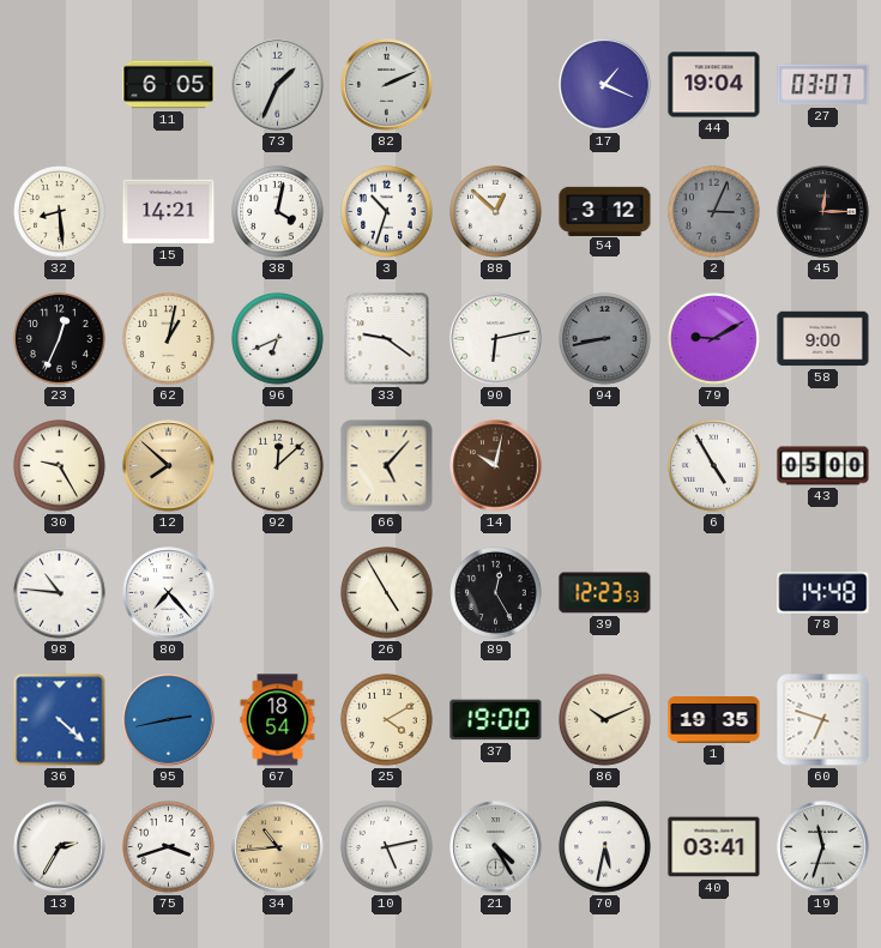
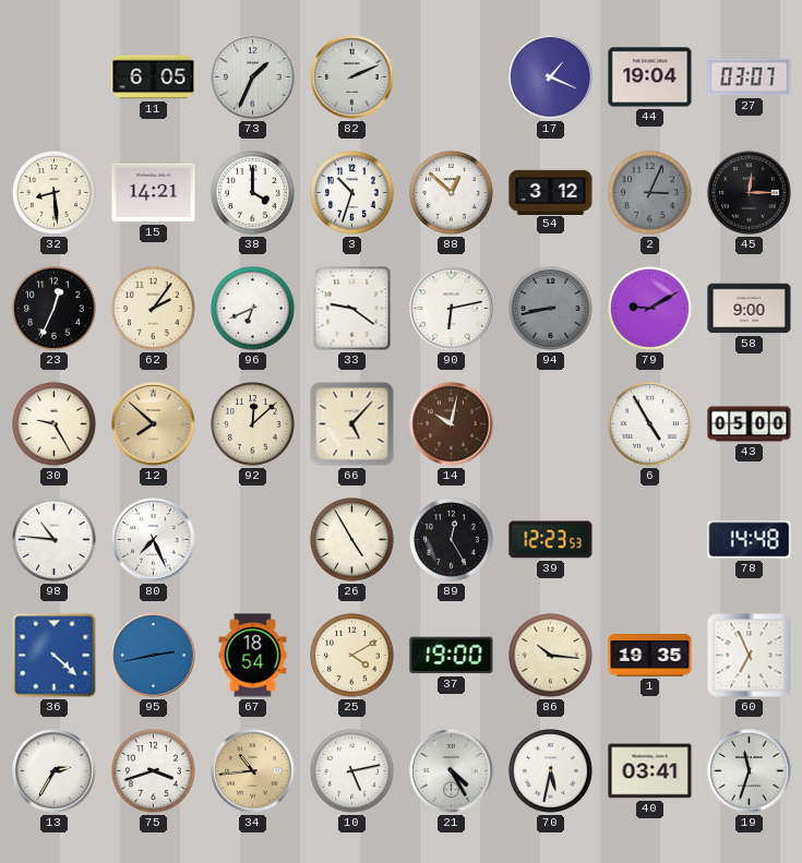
38: 4:02 -> 4:00 (253, 193)
62: 1:02 -> 2:06 (154, 309)
80: 7:23 -> 7:26 (154, 540)
86: 10:11 -> 10:16 (551, 656)
60: 6:48 -> 6:56 (750, 656)
